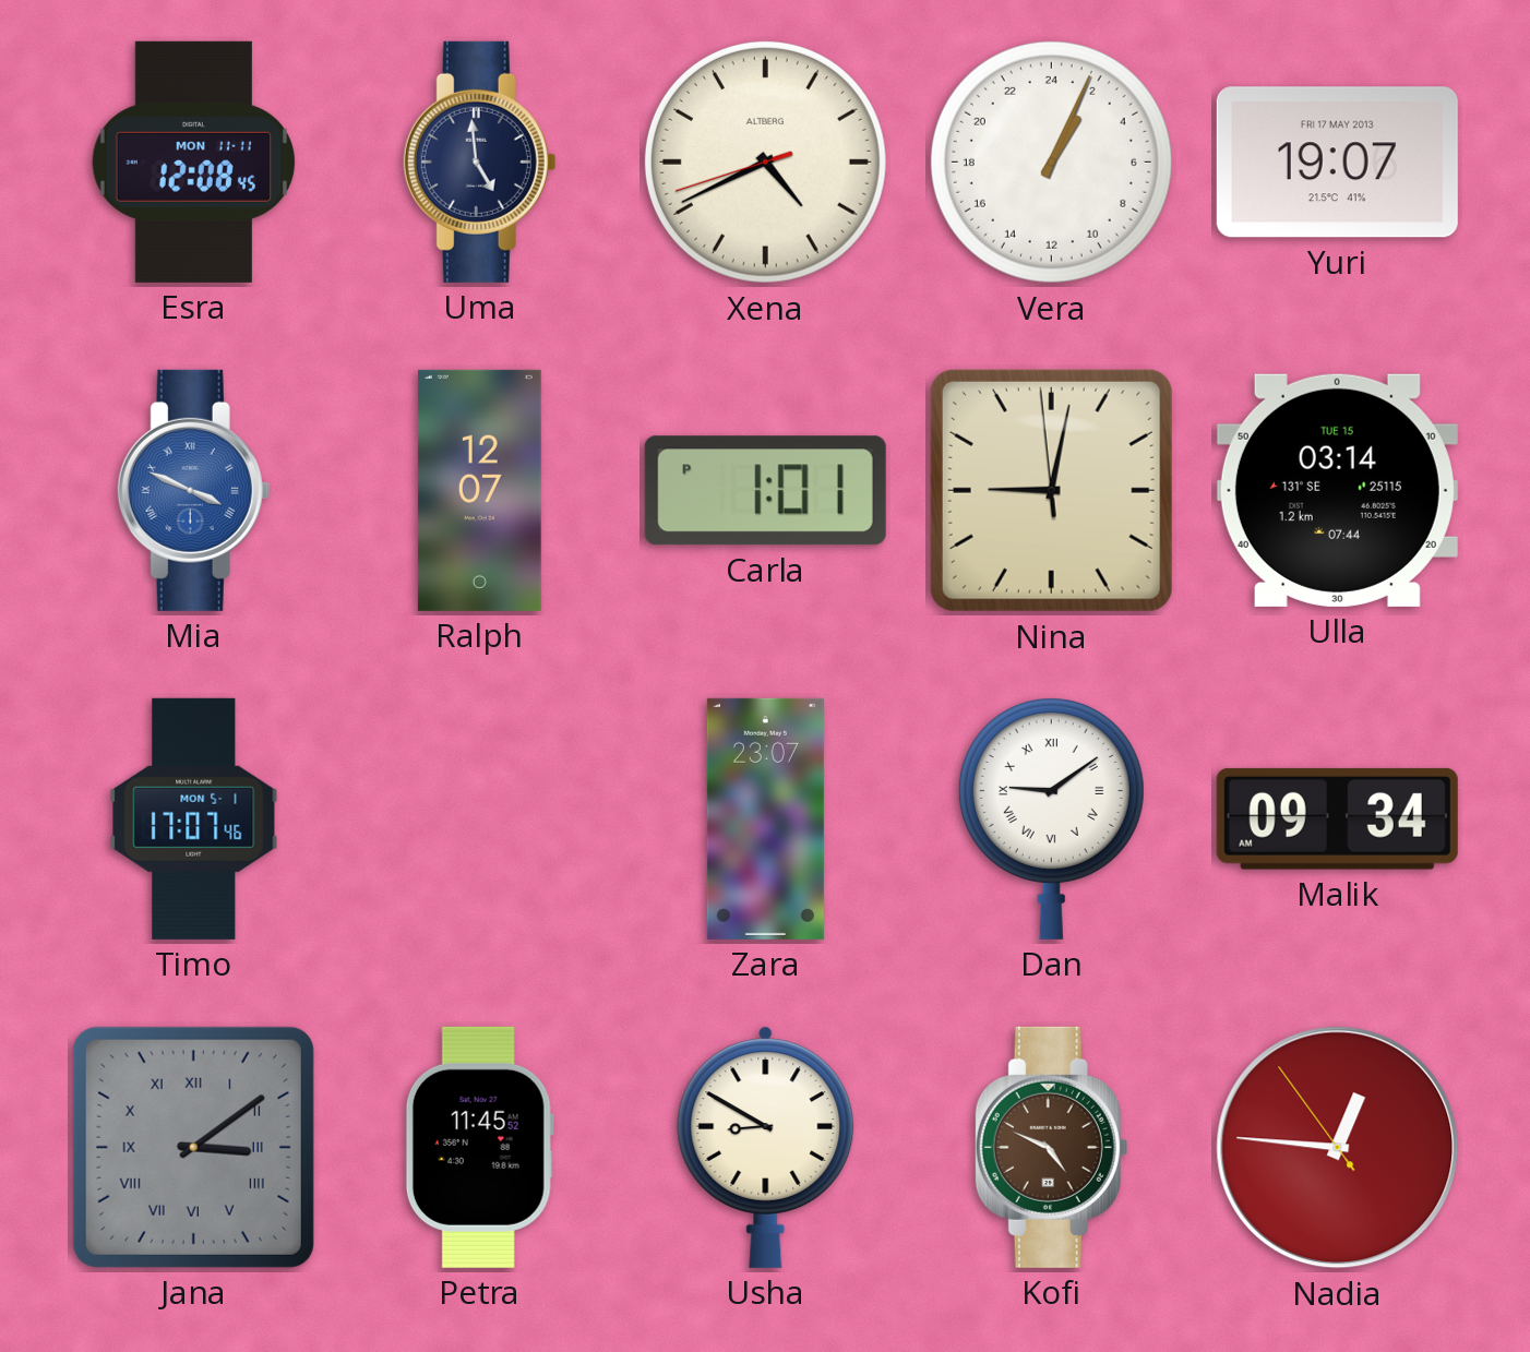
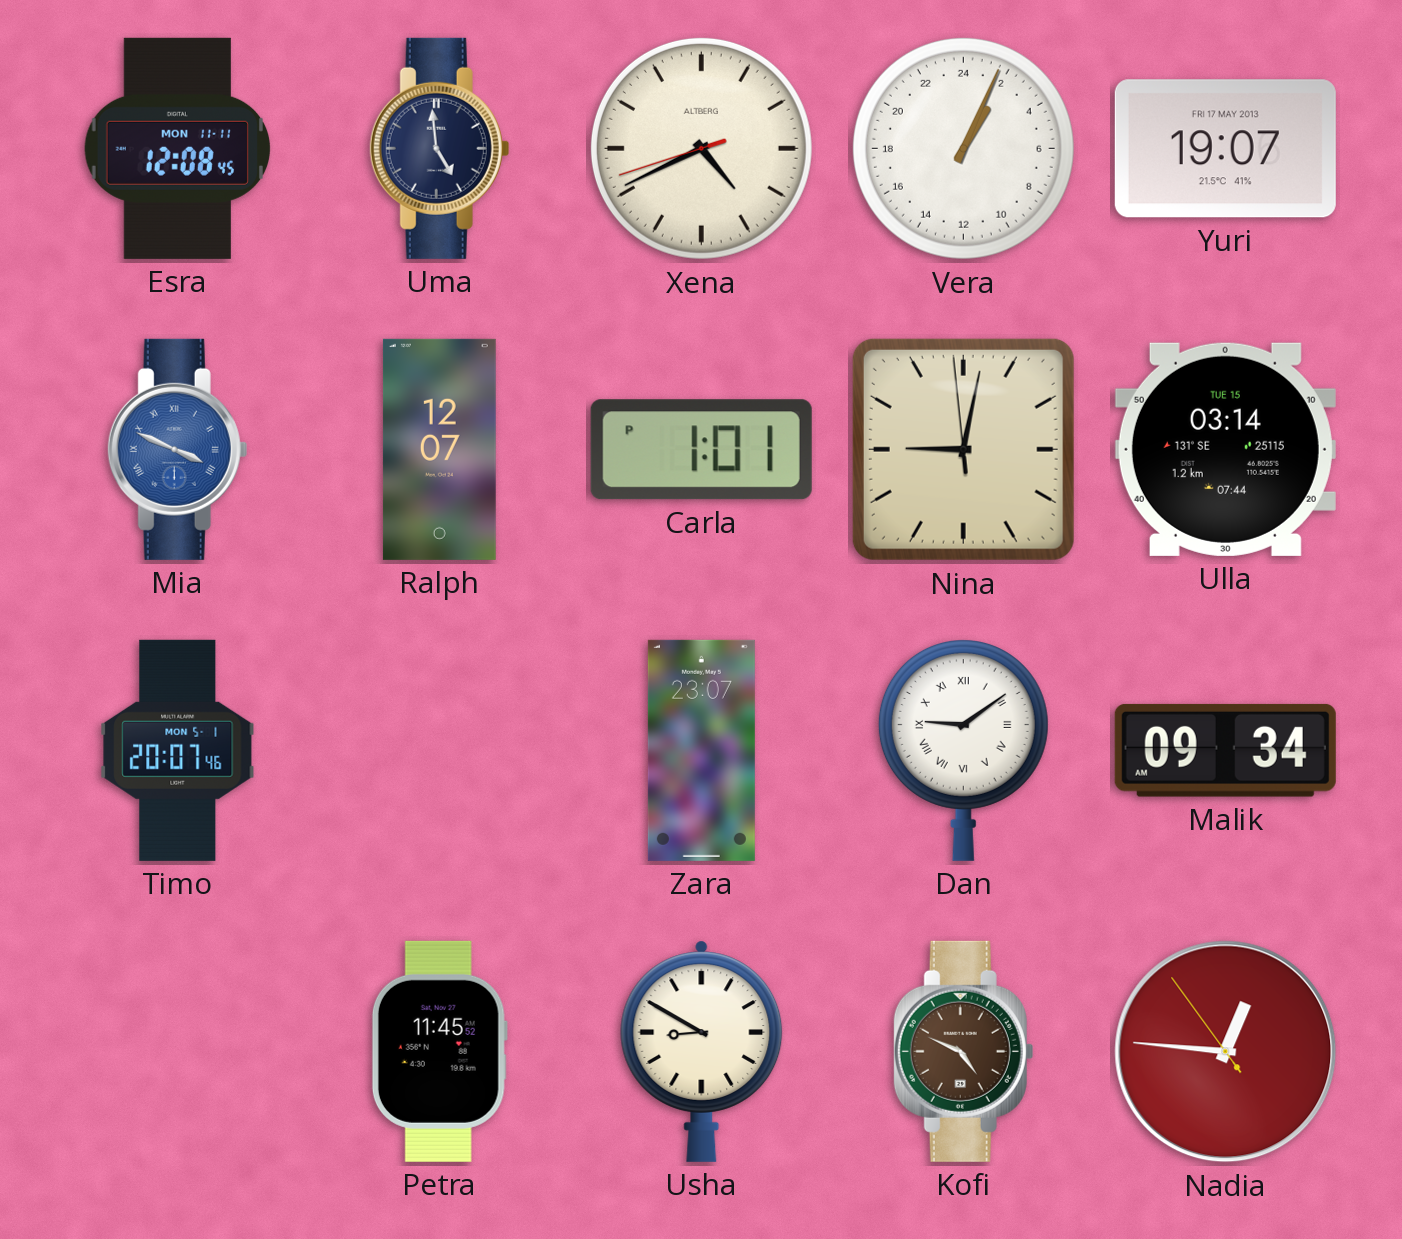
Timo: 17:07 -> 20:07 (178, 750)
Jana: 3:09 -> none (193, 1147)
